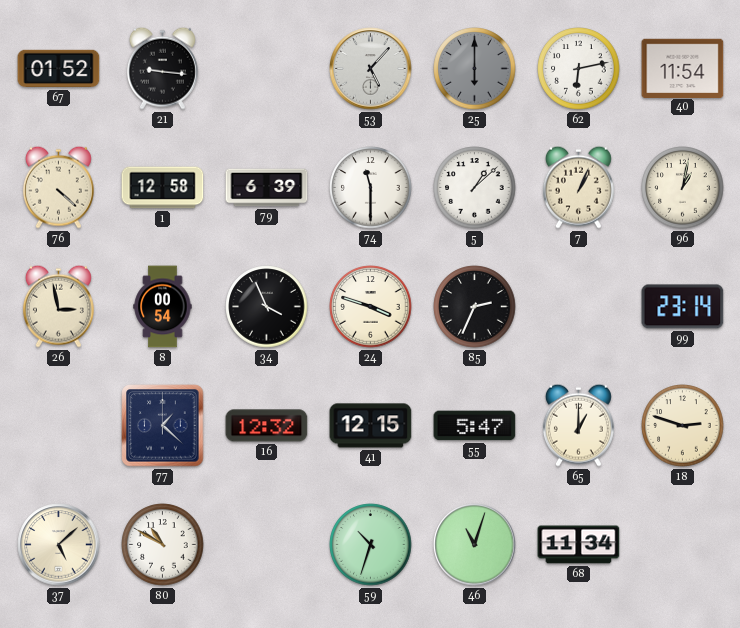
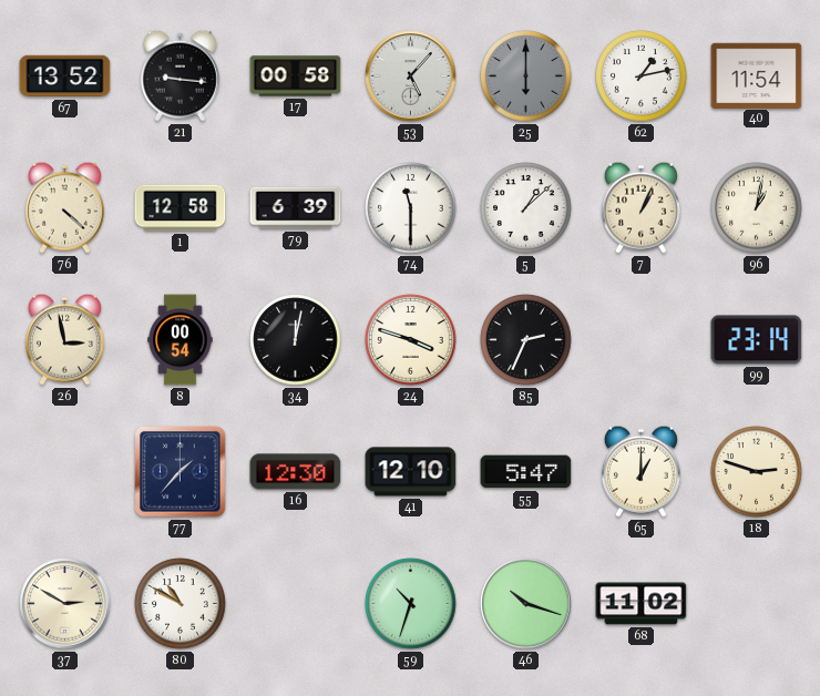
67: 01:52 -> 13:52 (65, 76)
17: none -> 00:58 (296, 76)
62: 6:13 -> 1:13 (642, 76)
34: 3:56 -> 12:02 (296, 340)
77: 1:22 -> 1:37 (181, 472)
16: 12:32 -> 12:30 (296, 472)
41: 12:15 -> 12:10 (411, 472)
37: 5:08 -> 2:50 (65, 604)
46: 11:03 -> 10:18 (526, 604)
68: 11:34 -> 11:02 (642, 604)
